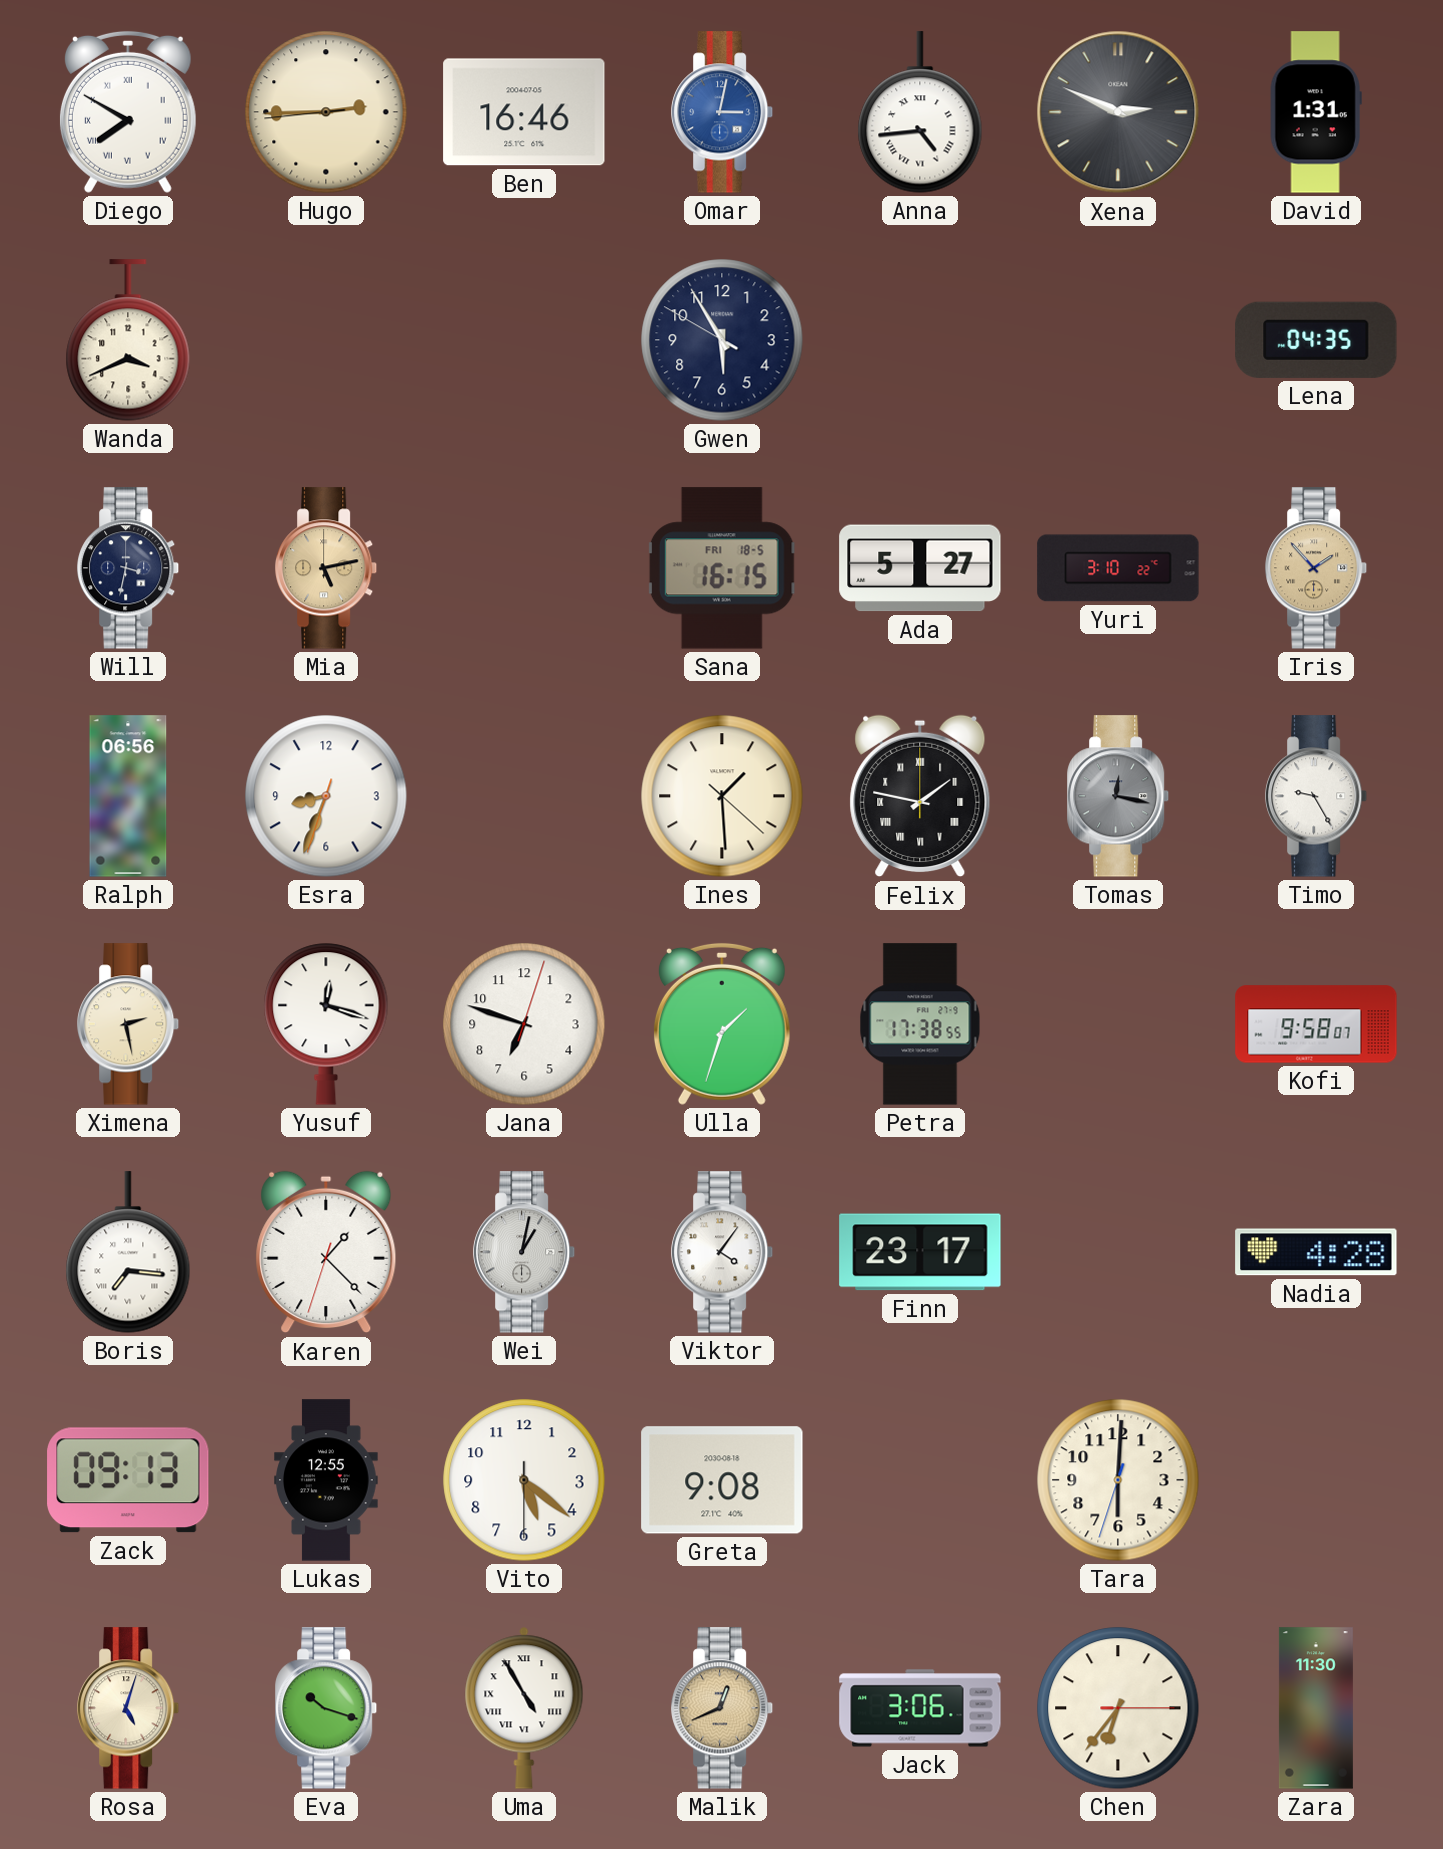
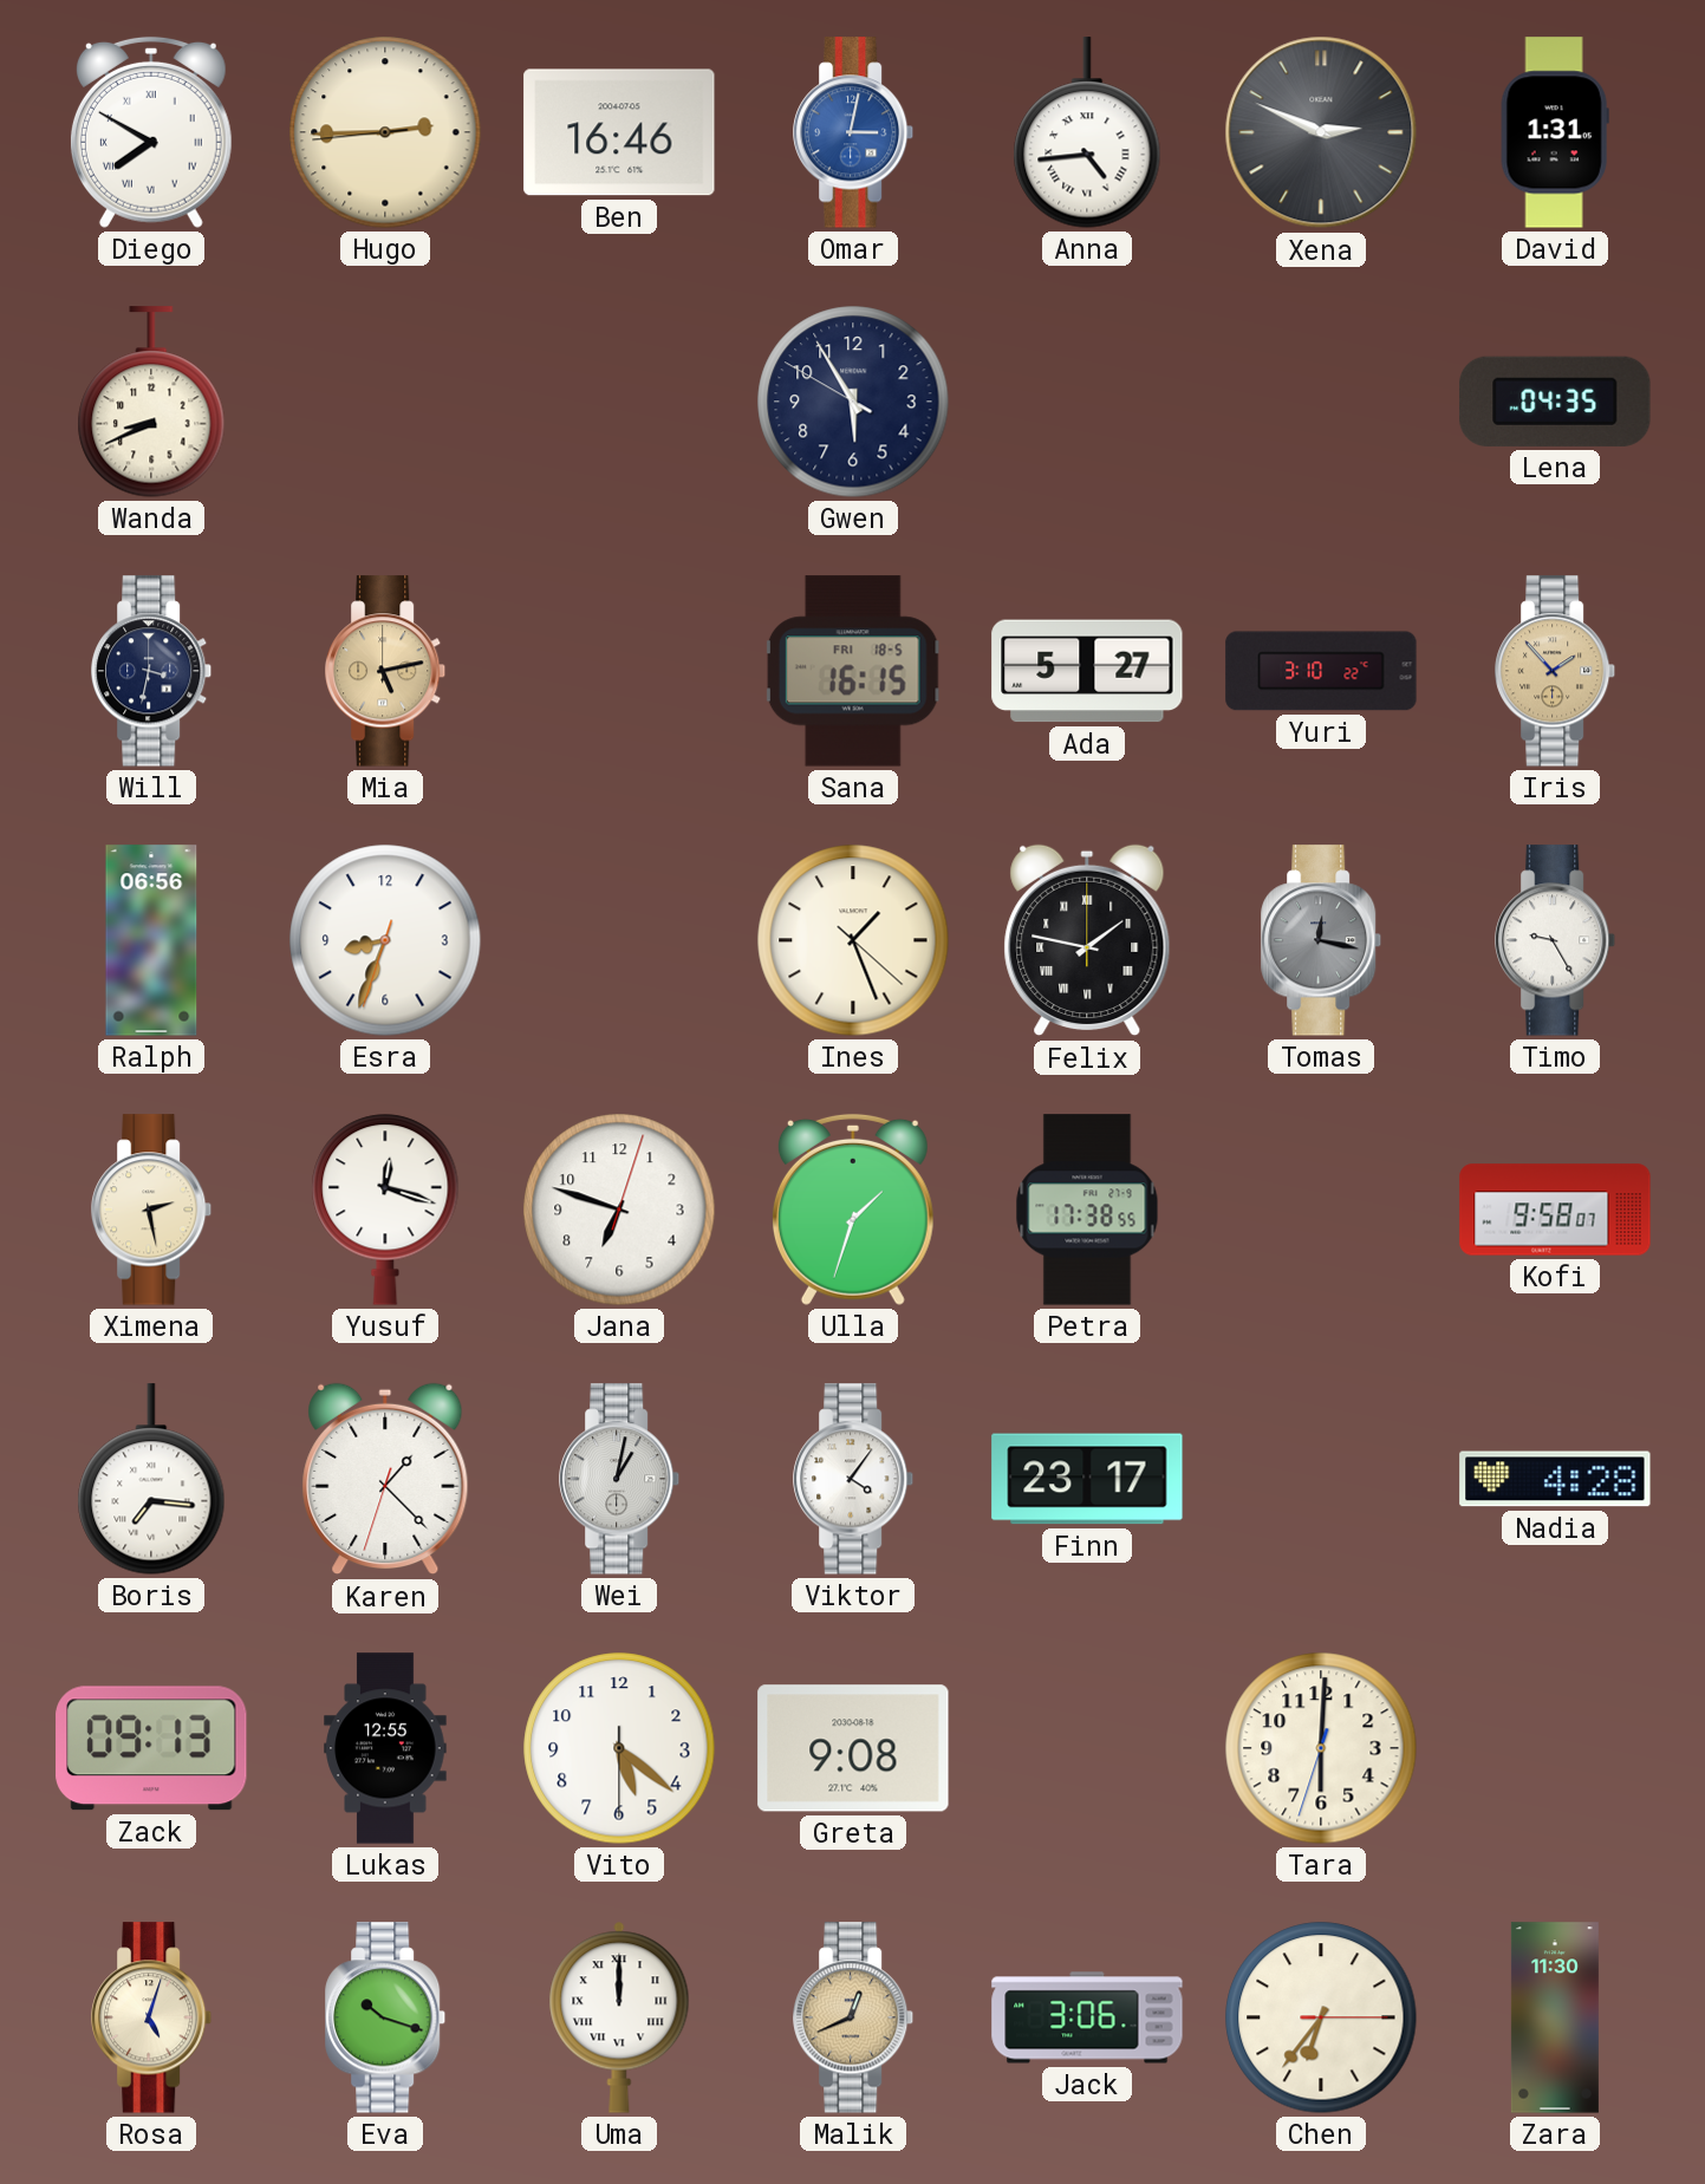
Wanda: 3:41 -> 8:41 (151, 402)
Ines: 1:29 -> 1:26 (853, 940)
Uma: 4:55 -> 12:00 (619, 2017)
